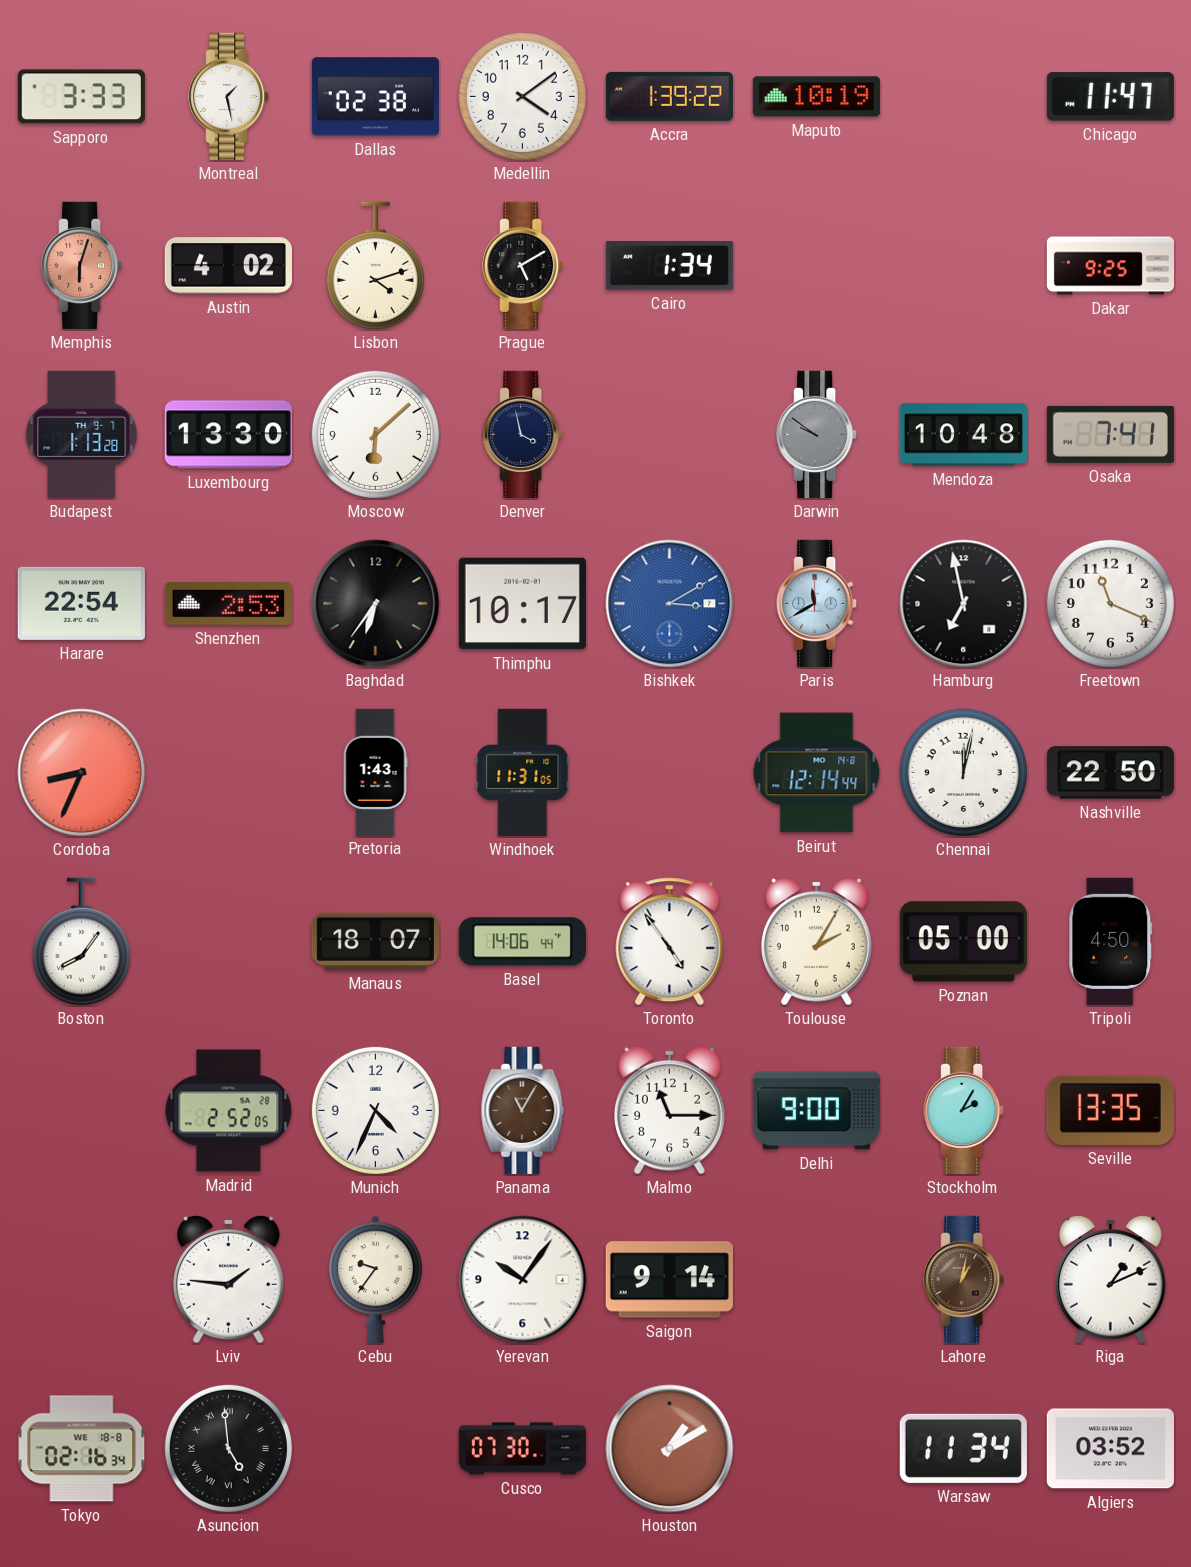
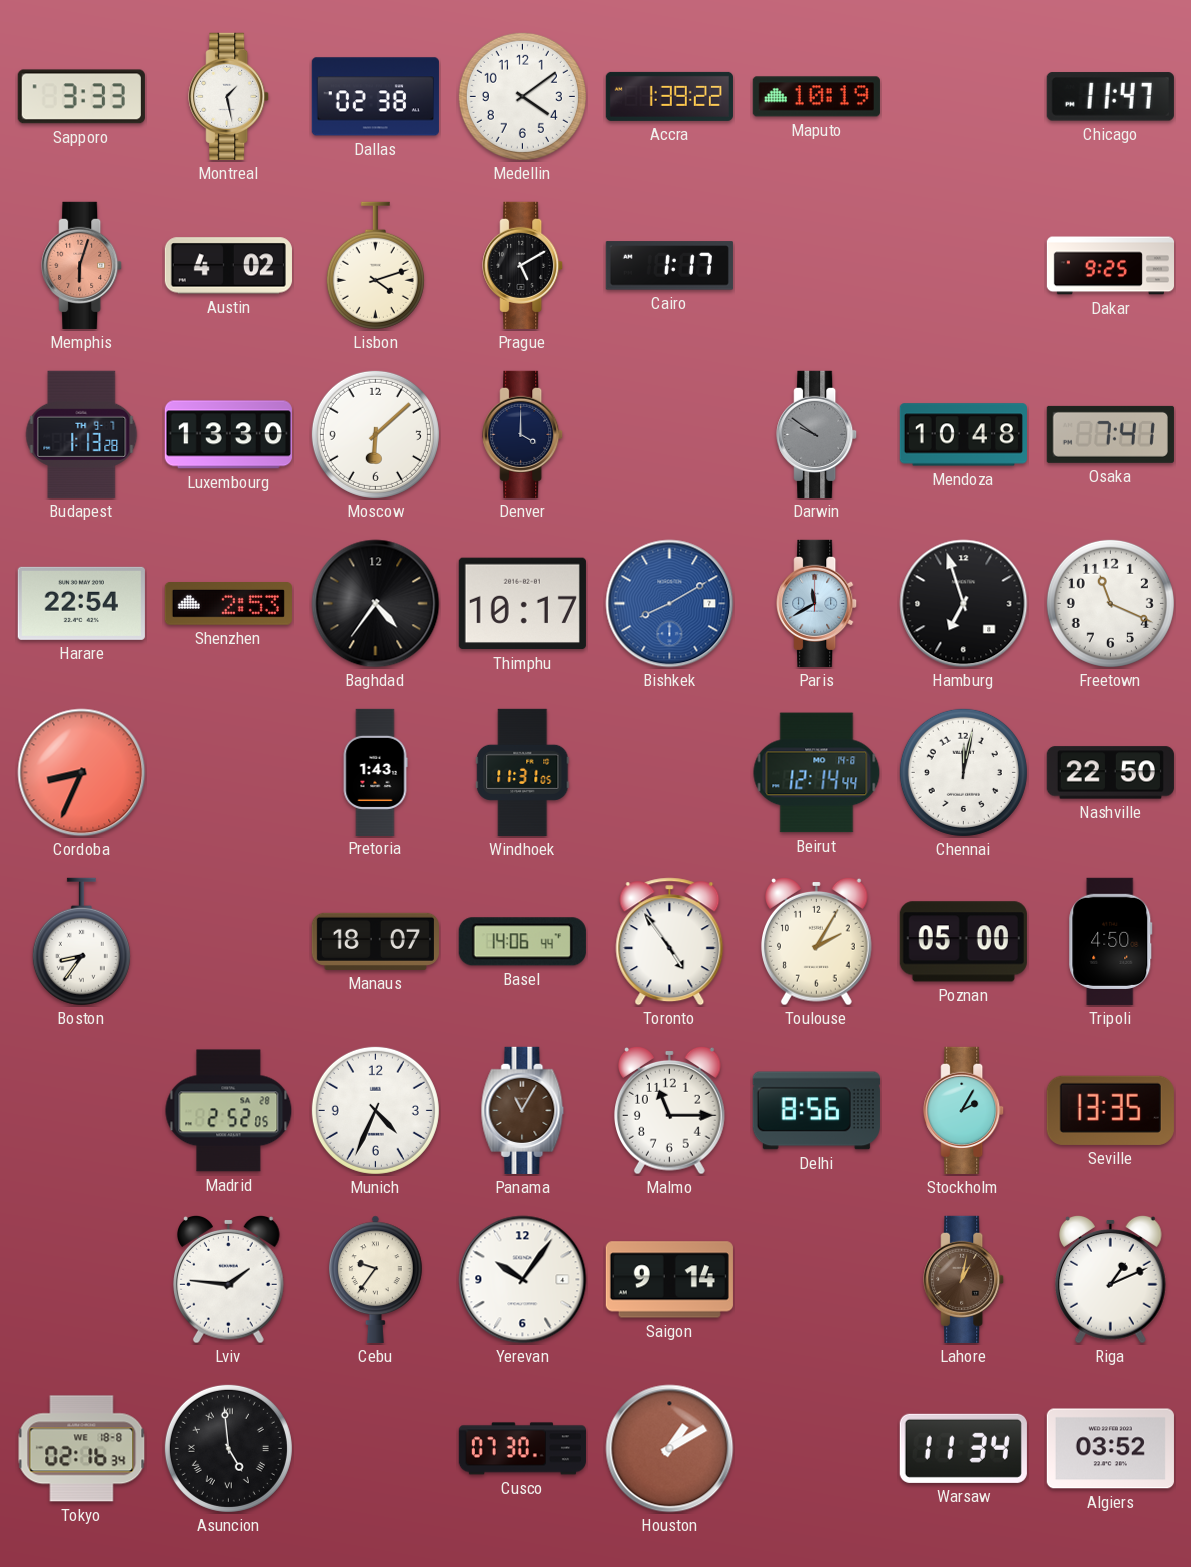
Cairo: 1:34 -> 1:17 (669, 266)
Denver: 3:58 -> 4:00 (523, 434)
Baghdad: 6:36 -> 4:36 (376, 604)
Bishkek: 3:10 -> 8:10 (670, 604)
Hamburg: 6:58 -> 6:57 (964, 604)
Boston: 8:06 -> 8:36 (81, 942)
Delhi: 9:00 -> 8:56 (816, 1111)
